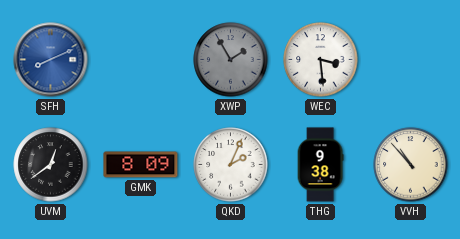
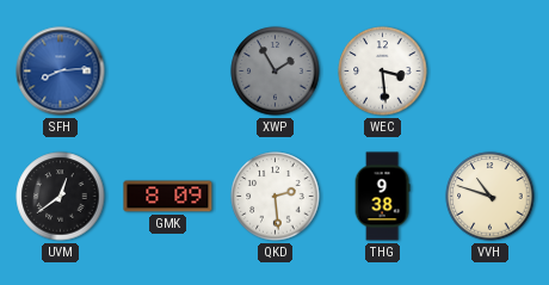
SFH: 8:11 -> 8:14 (61, 72)
QKD: 2:04 -> 2:29 (276, 197)
VVH: 10:53 -> 10:48 (491, 197)
